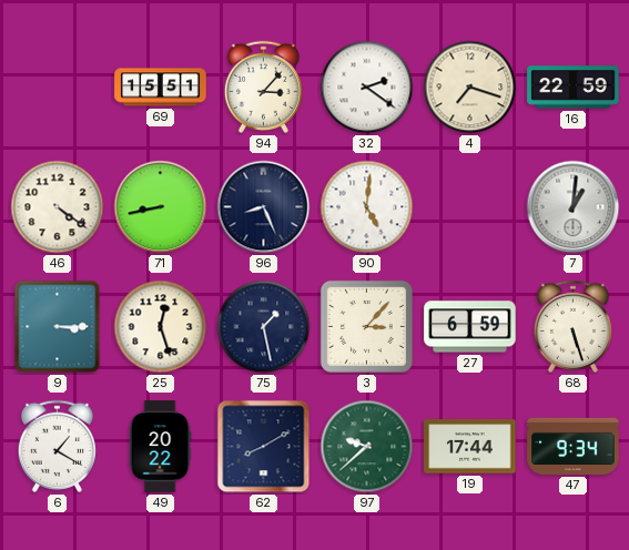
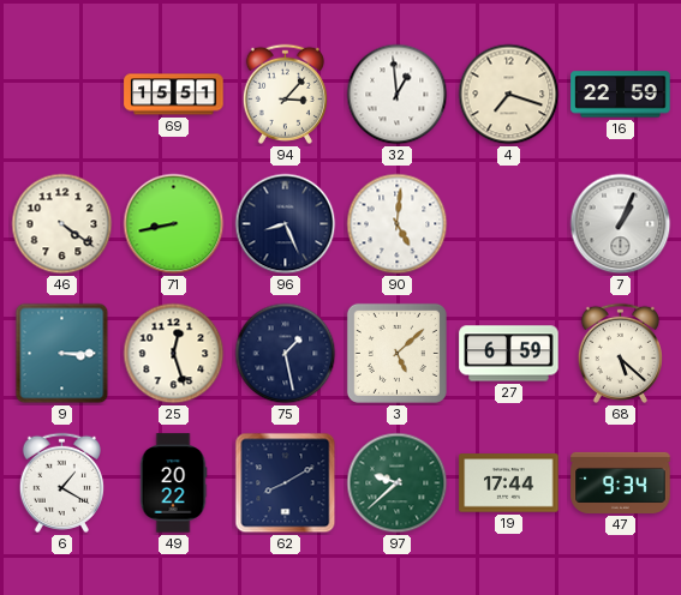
32: 2:21 -> 12:59 (398, 95)
7: 1:01 -> 1:04 (621, 224)
3: 3:07 -> 5:08 (396, 353)
68: 5:27 -> 5:22 (620, 353)
